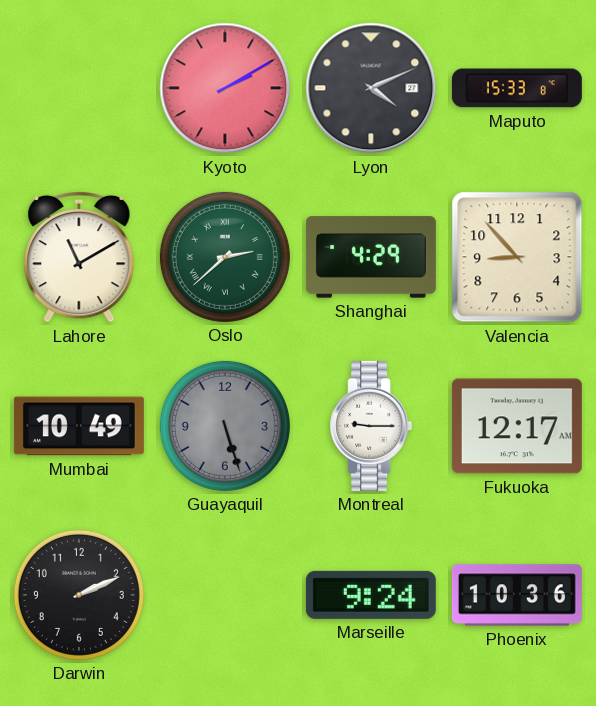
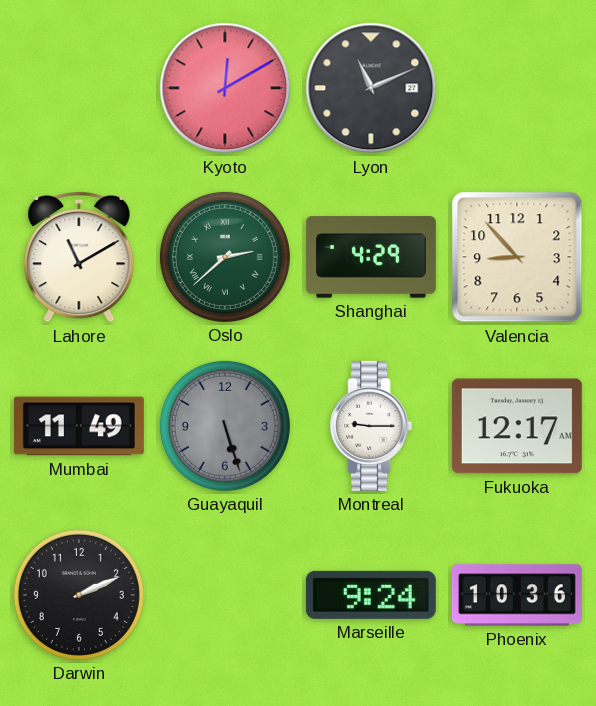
Kyoto: 2:10 -> 12:10 (225, 88)
Lyon: 4:11 -> 11:11 (371, 88)
Maputo: 15:33 -> none (517, 88)
Mumbai: 10:49 -> 11:49 (79, 426)
